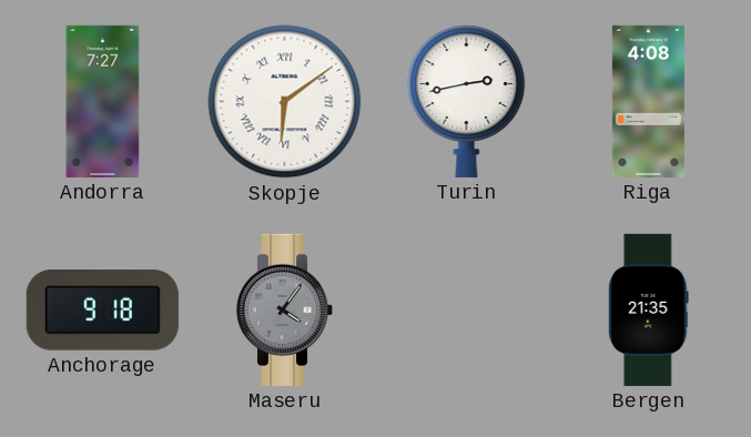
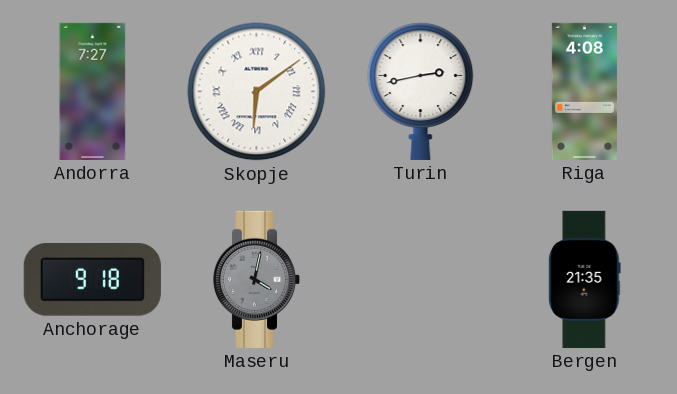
Maseru: 4:06 -> 4:02 (257, 279)
